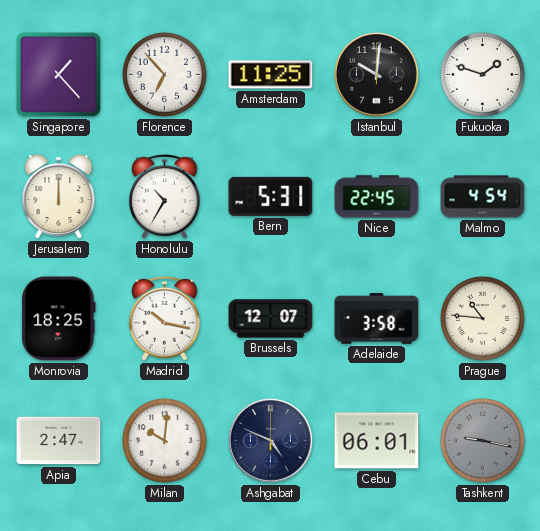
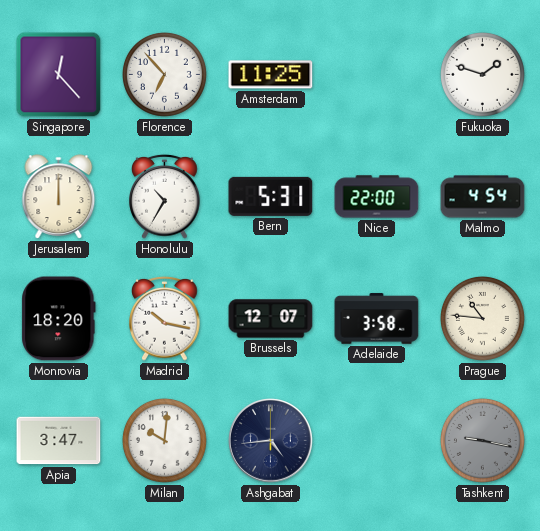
Singapore: 1:23 -> 12:23 (59, 75)
Istanbul: 10:01 -> none (377, 75)
Nice: 22:45 -> 22:00 (377, 197)
Monrovia: 18:25 -> 18:20 (59, 319)
Apia: 2:47 -> 3:47 (59, 441)
Ashgabat: 4:49 -> 4:44 (271, 441)
Cebu: 06:01 -> none (377, 441)
